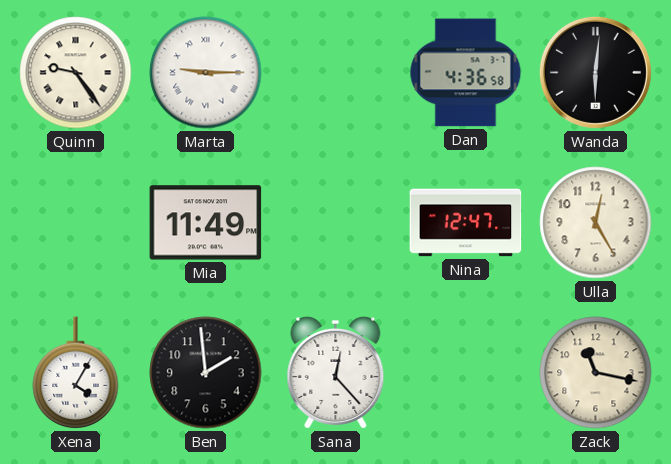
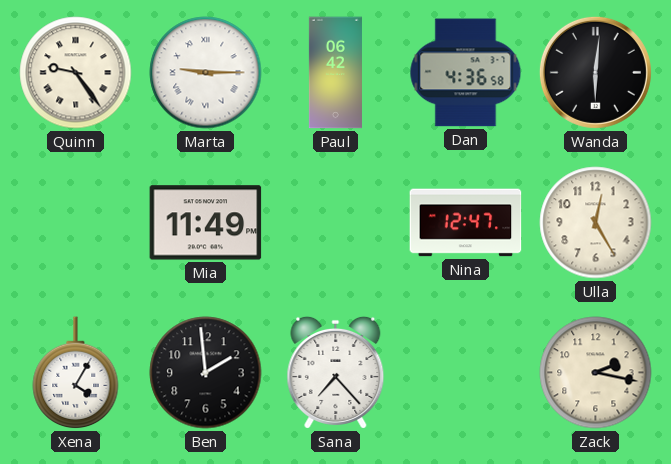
Paul: none -> 06:42 (335, 73)
Sana: 12:23 -> 7:23 (336, 372)
Zack: 11:17 -> 2:17 (596, 373)
